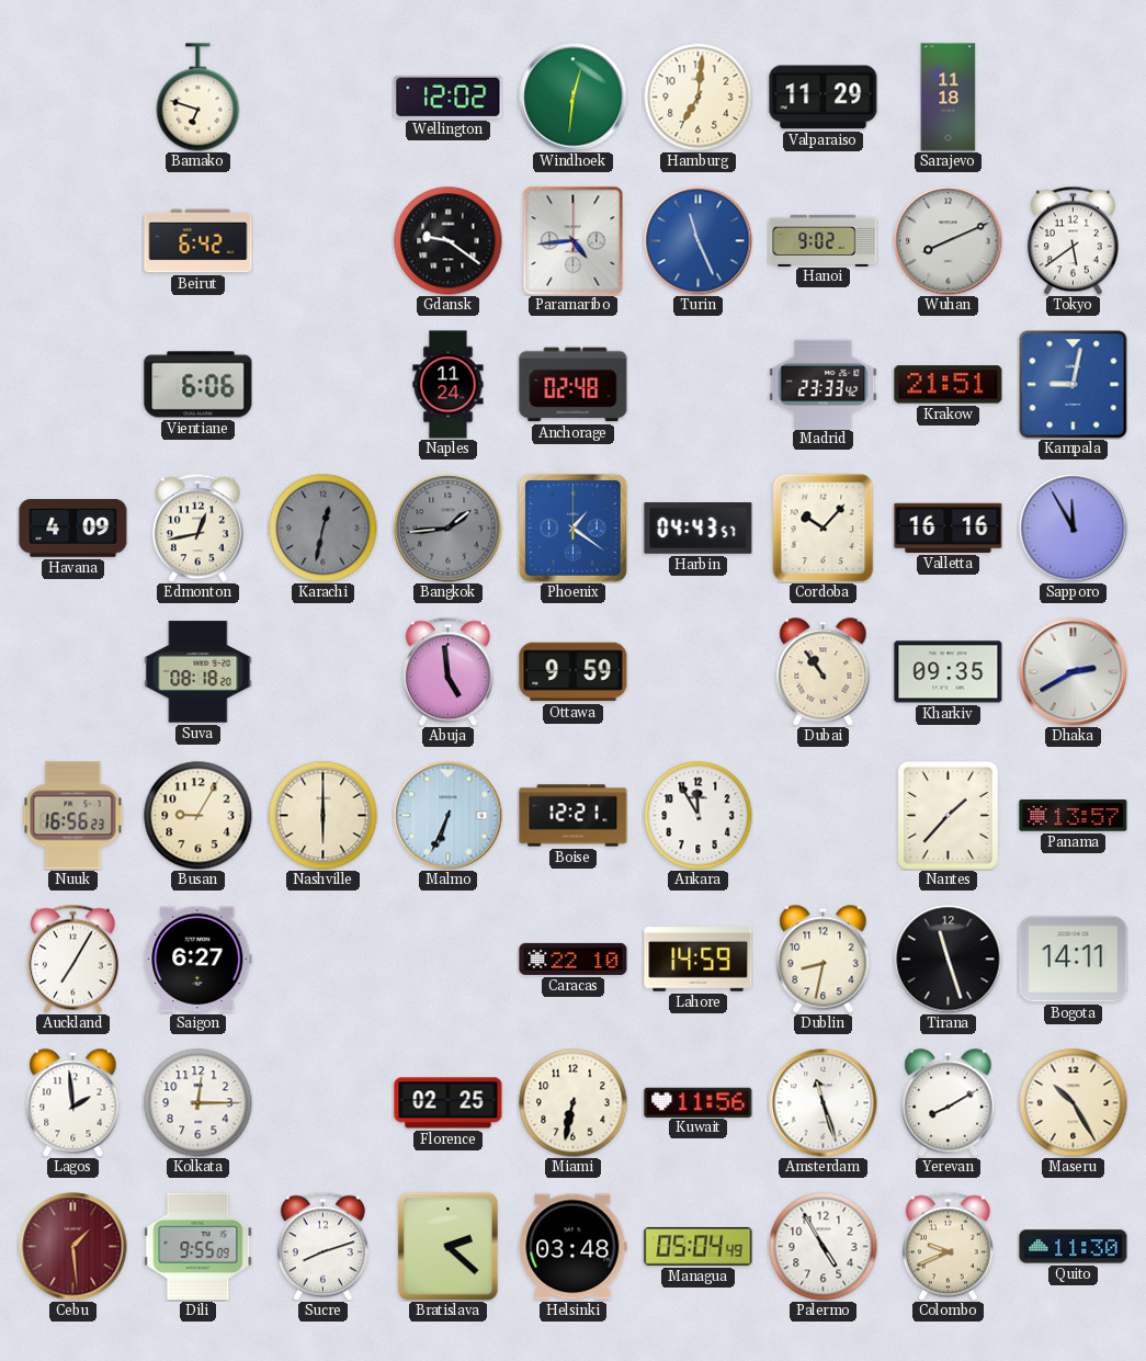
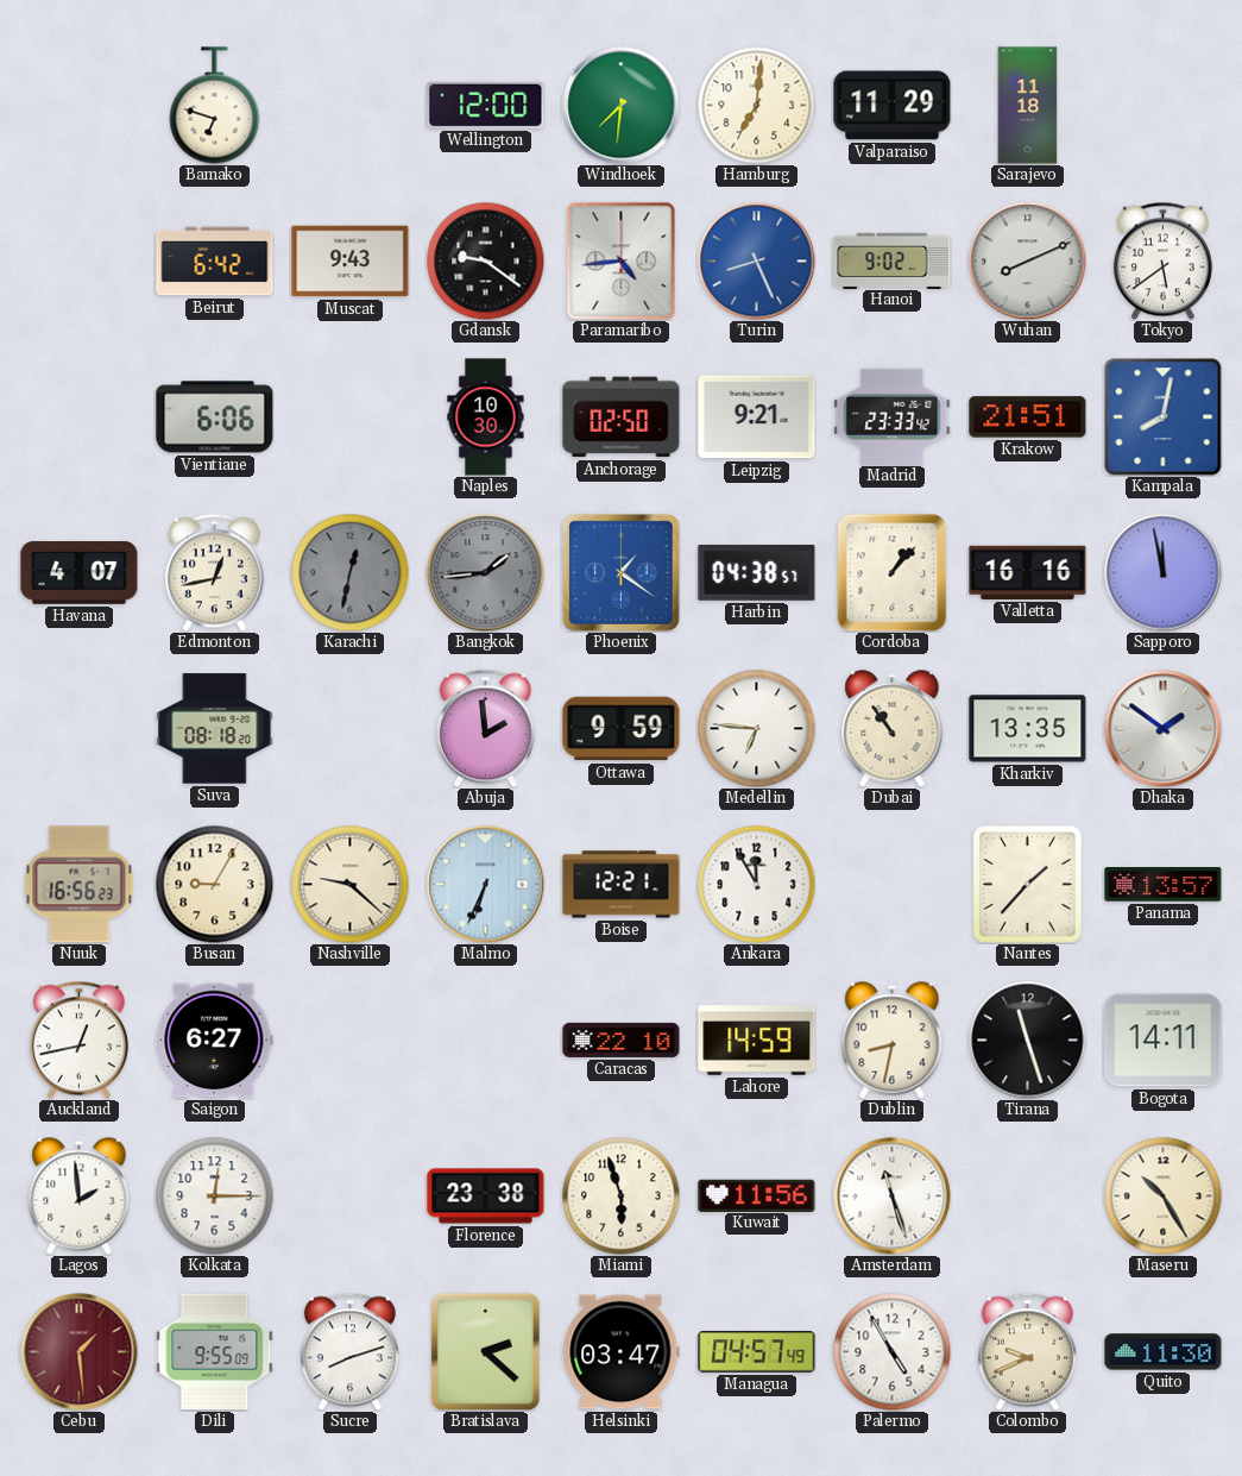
Wellington: 12:02 -> 12:00 (486, 105)
Windhoek: 12:31 -> 7:31 (622, 106)
Muscat: none -> 9:43 (351, 262)
Turin: 11:26 -> 8:26 (757, 262)
Naples: 11:24 -> 10:30 (486, 417)
Anchorage: 02:48 -> 02:50 (622, 417)
Leipzig: none -> 9:21 (757, 417)
Kampala: 9:02 -> 8:02 (1164, 417)
Havana: 4:09 -> 4:07 (80, 573)
Harbin: 04:43 -> 04:38 (757, 573)
Cordoba: 10:07 -> 1:07 (893, 572)
Sapporo: 11:55 -> 11:58 (1164, 573)
Abuja: 4:59 -> 1:59 (485, 728)
Medellin: none -> 6:46 (757, 729)
Kharkiv: 09:35 -> 13:35 (1028, 729)
Dhaka: 2:40 -> 1:51 (1164, 729)
Nashville: 6:00 -> 9:22 (351, 885)
Auckland: 7:05 -> 12:43 (78, 1040)
Florence: 02:25 -> 23:38 (486, 1196)
Miami: 6:32 -> 5:57 (622, 1196)
Yerevan: 8:10 -> none (949, 1103)
Helsinki: 03:48 -> 03:47 (622, 1352)
Managua: 05:04 -> 04:57 (757, 1352)
